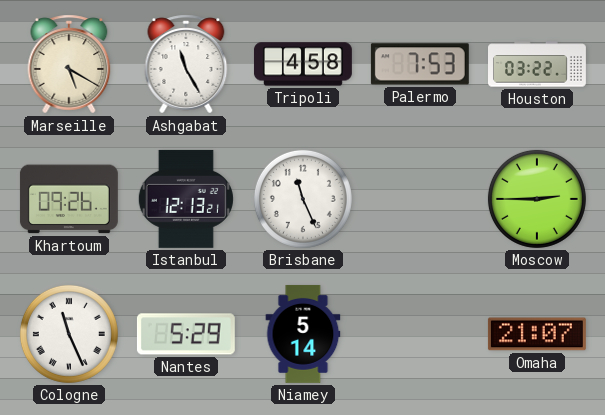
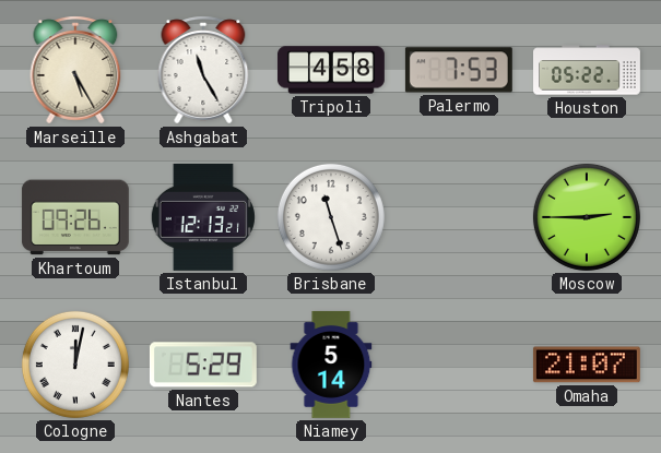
Marseille: 5:20 -> 5:25 (75, 70)
Houston: 03:22 -> 05:22 (588, 70)
Brisbane: 11:26 -> 11:27 (331, 217)
Cologne: 11:26 -> 12:02 (75, 365)
